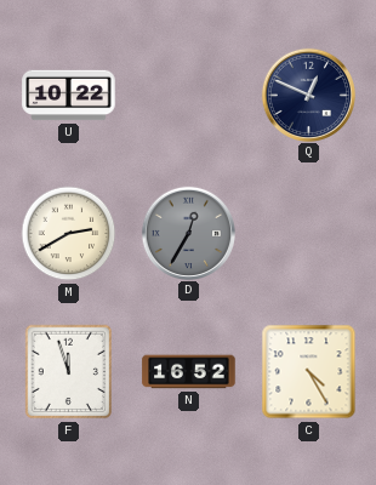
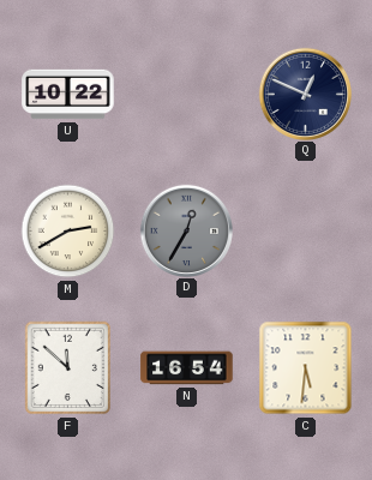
F: 11:57 -> 11:52 (67, 368)
N: 16:52 -> 16:54 (187, 368)
C: 4:25 -> 5:31 (306, 368)
